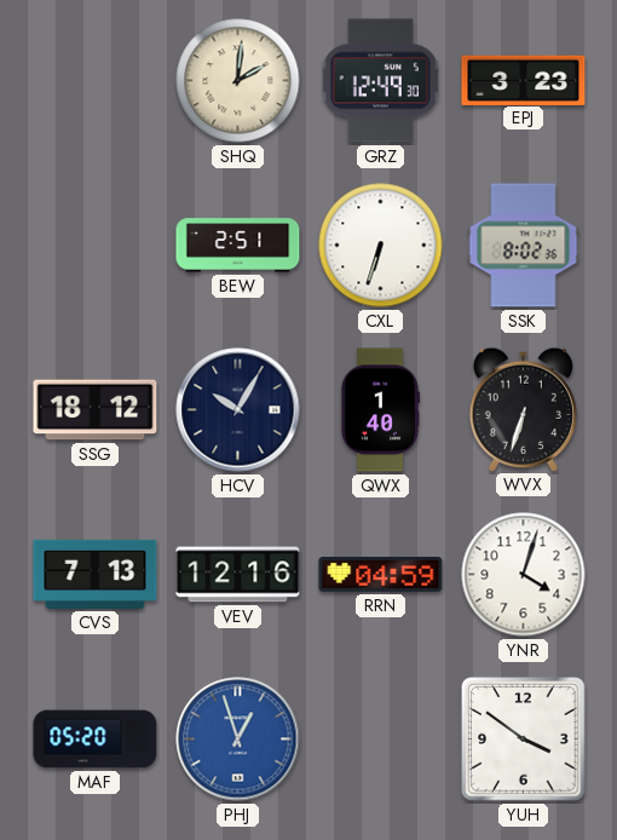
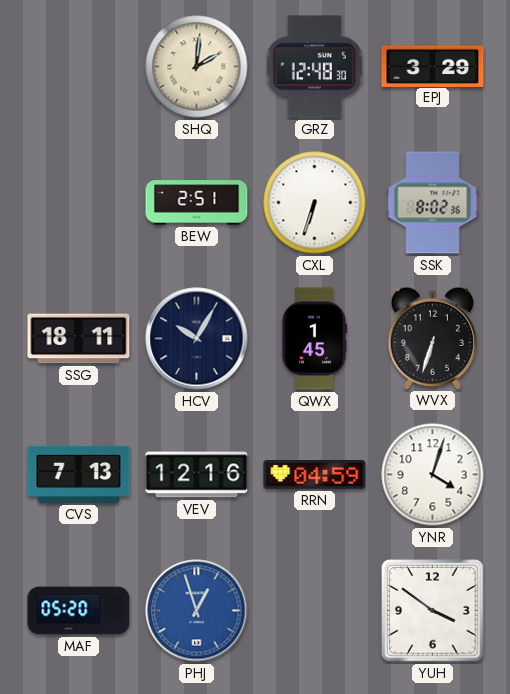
GRZ: 12:49 -> 12:48 (314, 67)
EPJ: 3:23 -> 3:29 (433, 66)
SSG: 18:12 -> 18:11 (79, 339)
QWX: 1:40 -> 1:45 (314, 339)
